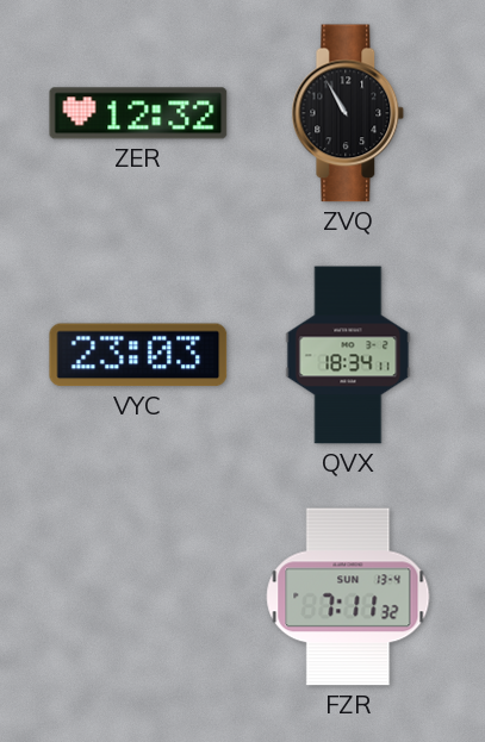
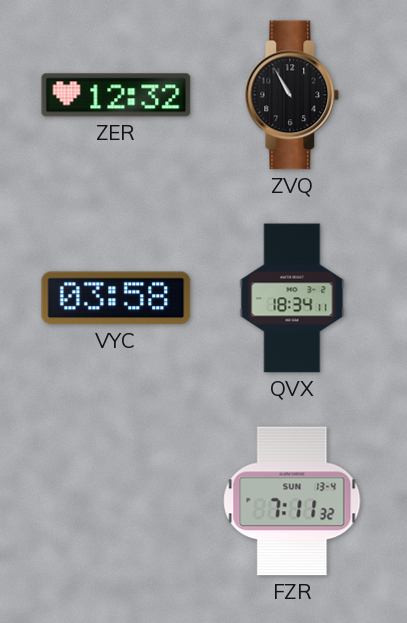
VYC: 23:03 -> 03:58 (116, 298)
